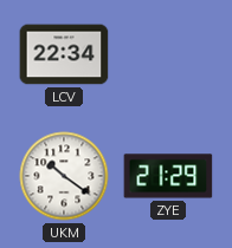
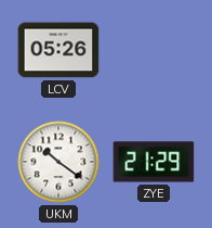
LCV: 22:34 -> 05:26 (58, 50)
